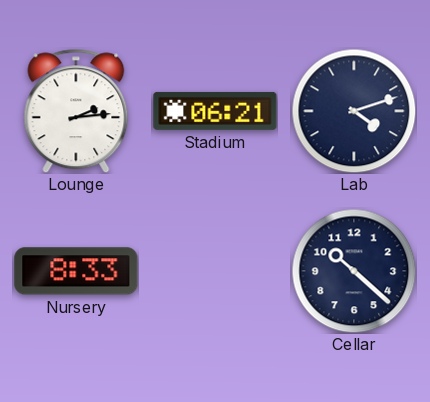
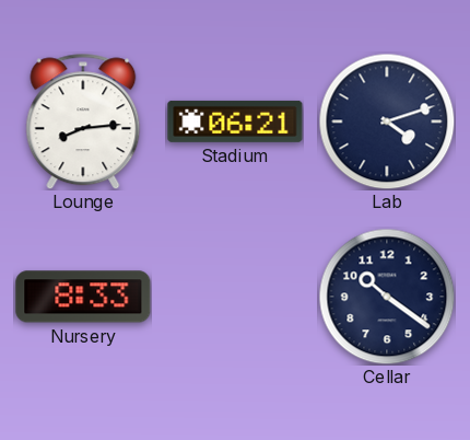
Lounge: 2:14 -> 8:14 (83, 121)
Cellar: 10:22 -> 10:21 (387, 297)
